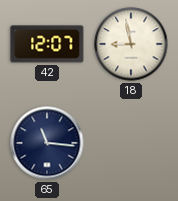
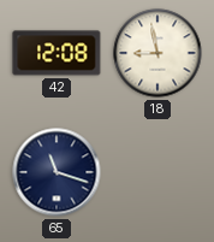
42: 12:07 -> 12:08 (57, 53)
65: 11:16 -> 11:18 (57, 172)
